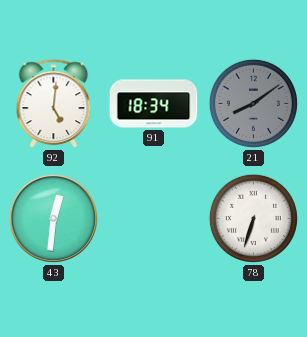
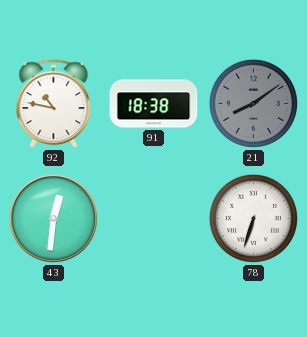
92: 5:01 -> 10:47 (54, 104)
91: 18:34 -> 18:38 (154, 104)
